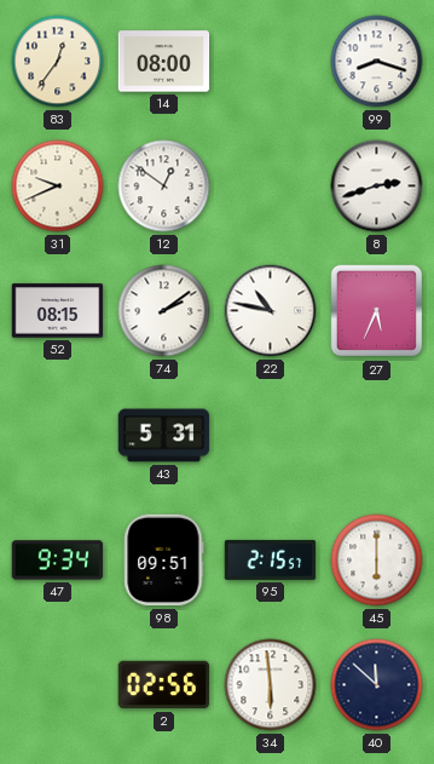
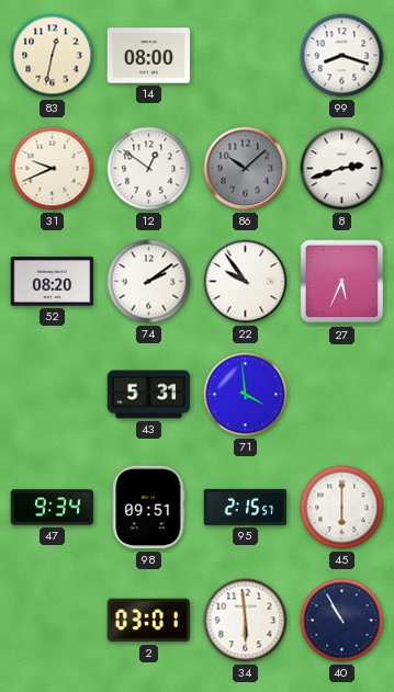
83: 12:36 -> 12:32 (53, 56)
86: none -> 10:08 (246, 169)
52: 08:15 -> 08:20 (53, 282)
22: 10:47 -> 9:54 (246, 282)
71: none -> 3:59 (246, 395)
2: 02:56 -> 03:01 (149, 621)
40: 11:52 -> 10:55 (342, 621)
